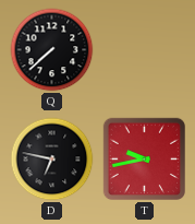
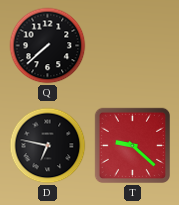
T: 9:43 -> 9:22 (133, 146)
